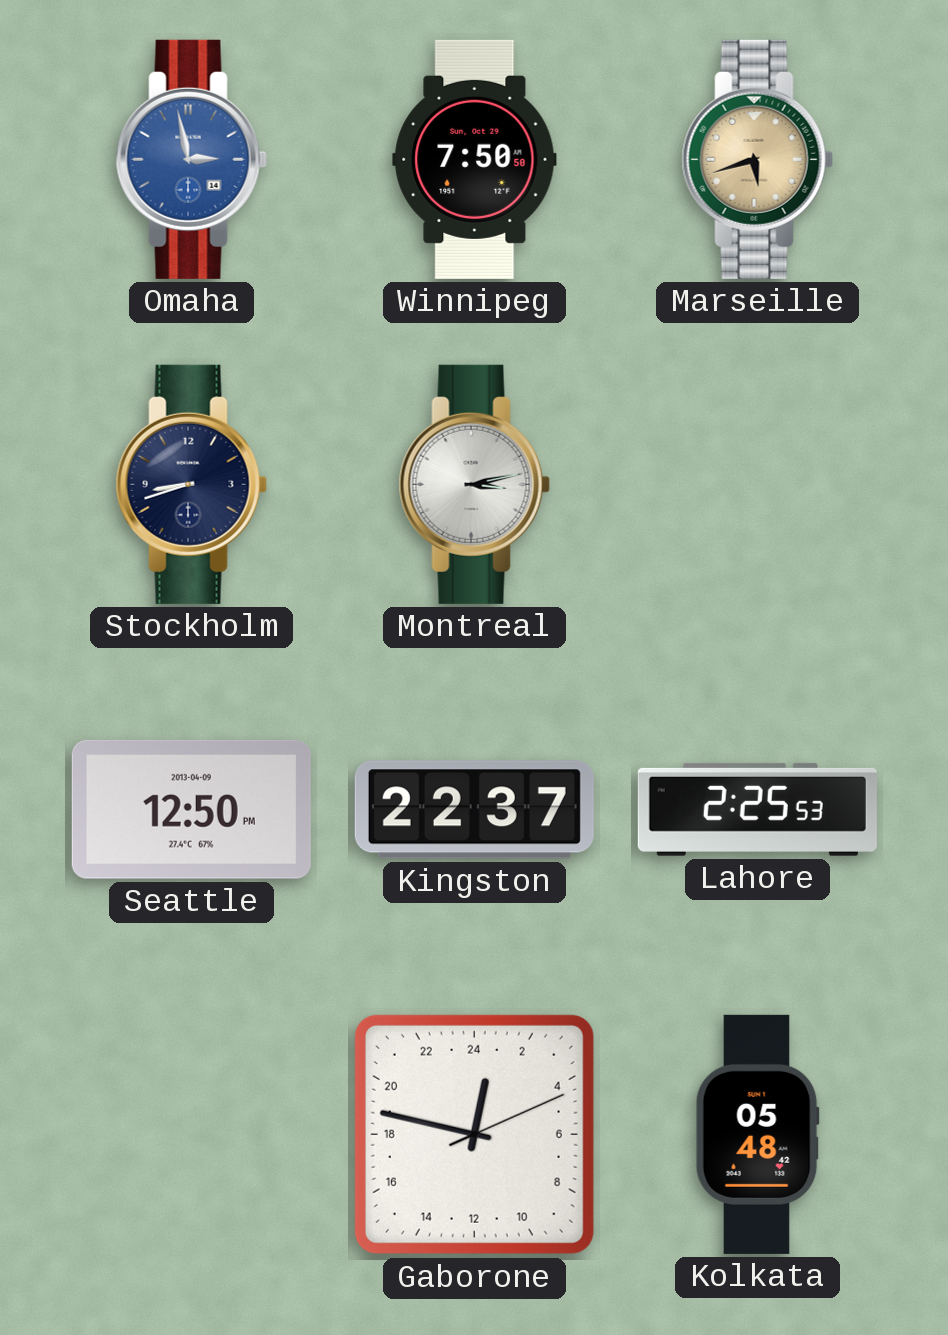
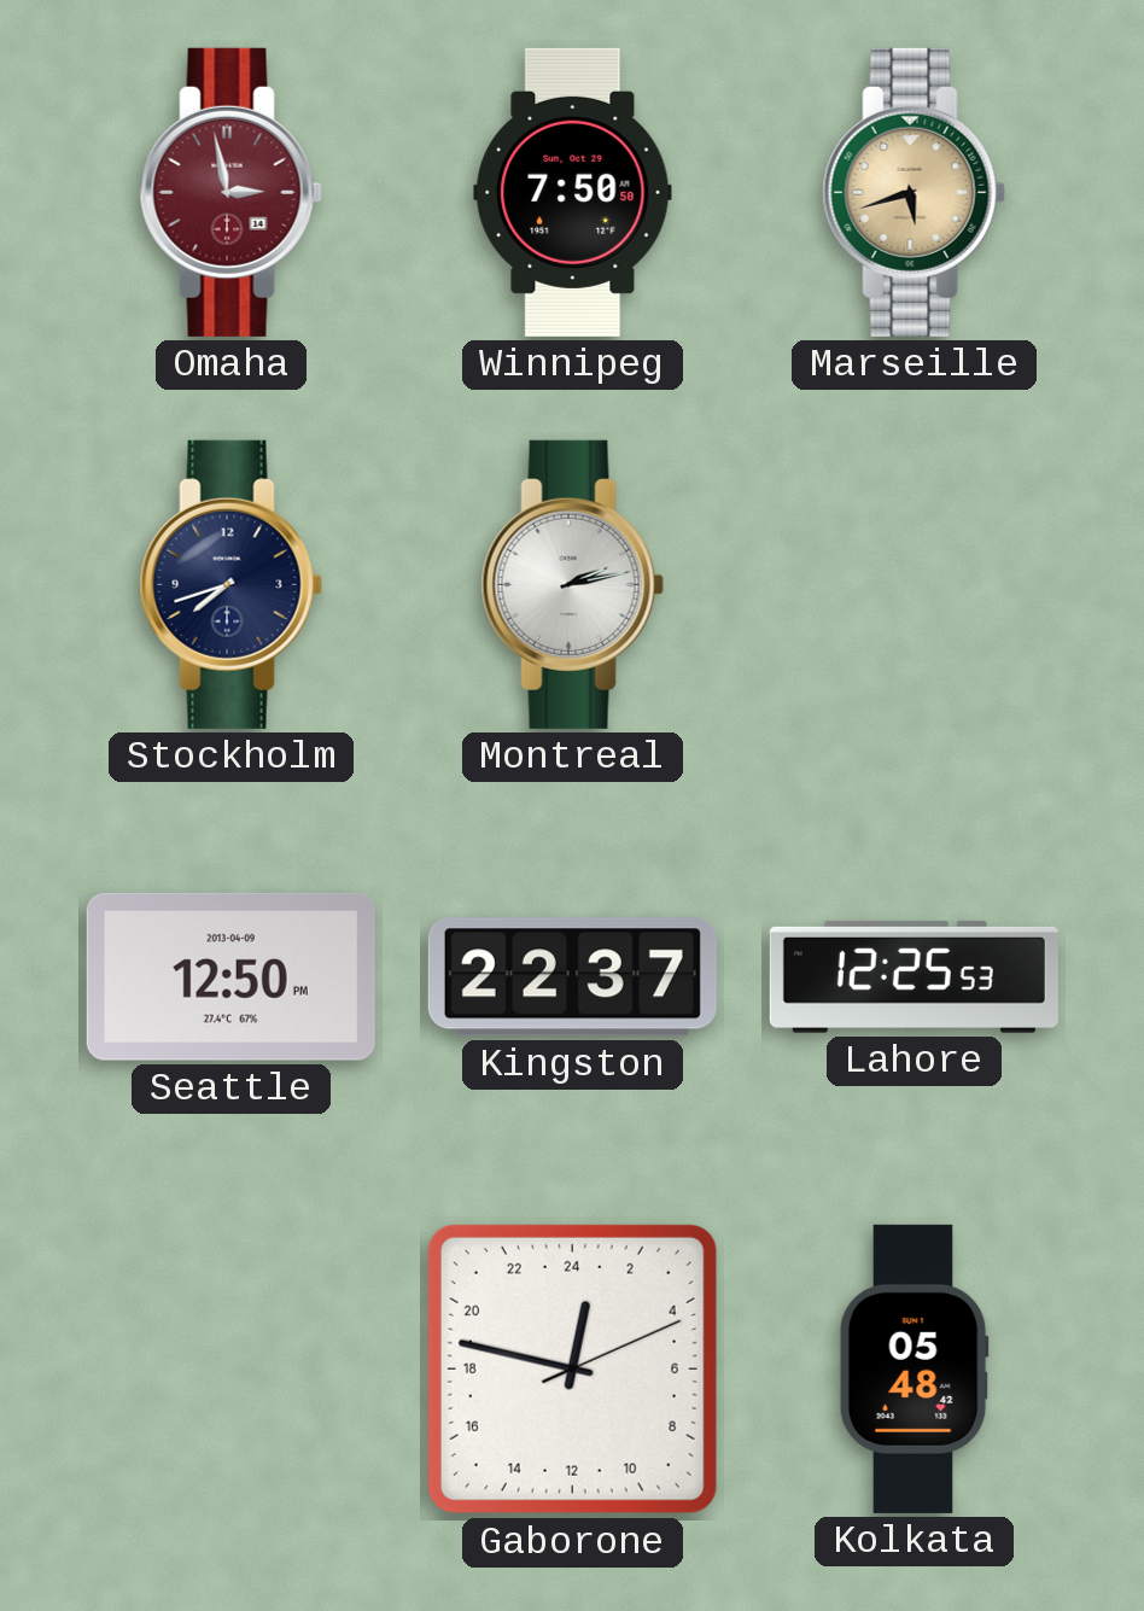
Omaha dial: blue -> burgundy (230, 192)
Stockholm: 8:42 -> 7:42 (230, 584)
Montreal: 3:13 -> 2:13 (572, 584)
Lahore: 2:25 -> 12:25 (914, 976)
